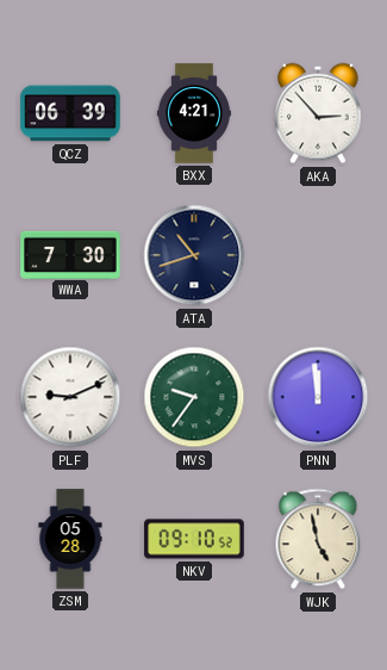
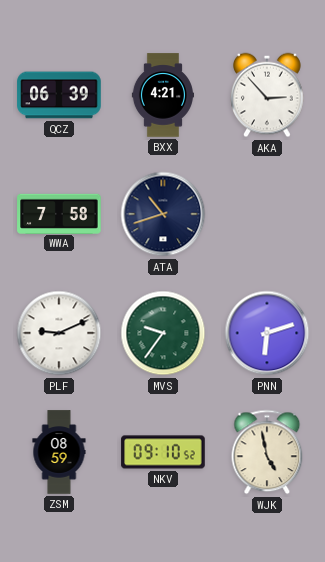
WWA: 7:30 -> 7:58 (59, 213)
PNN: 11:59 -> 6:12 (267, 333)
ZSM: 05:28 -> 08:59 (59, 452)
